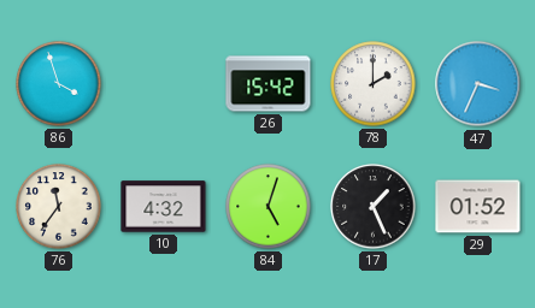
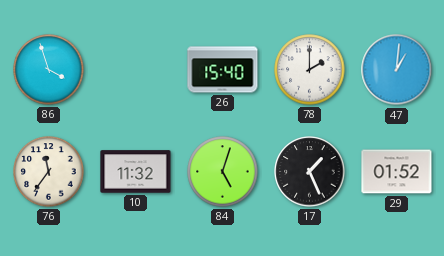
26: 15:42 -> 15:40 (223, 70)
47: 3:34 -> 1:01 (397, 70)
10: 4:32 -> 11:32 (136, 172)
